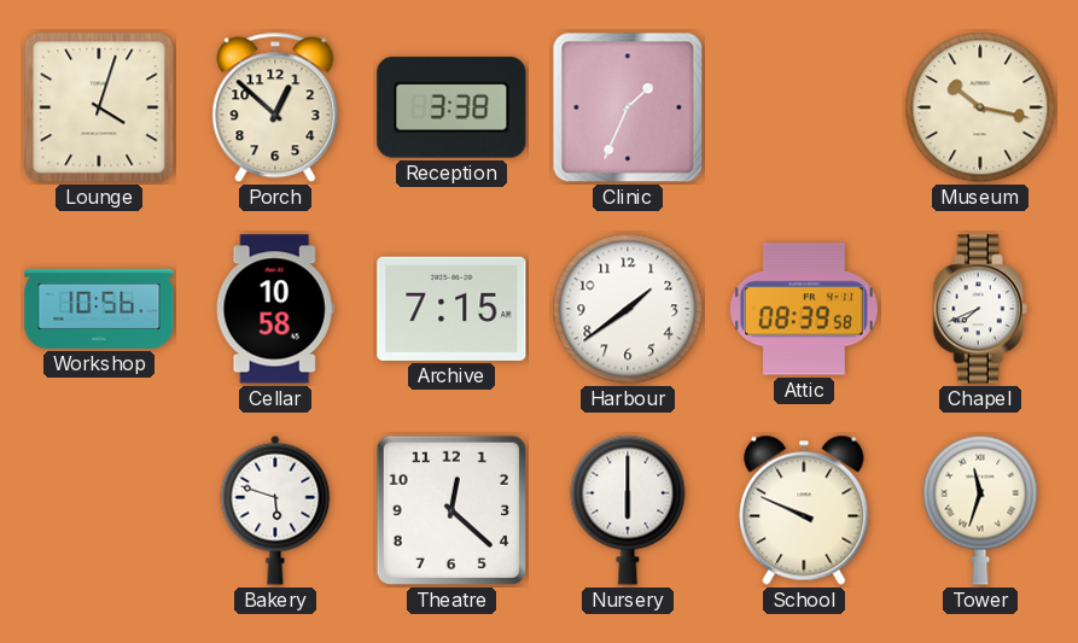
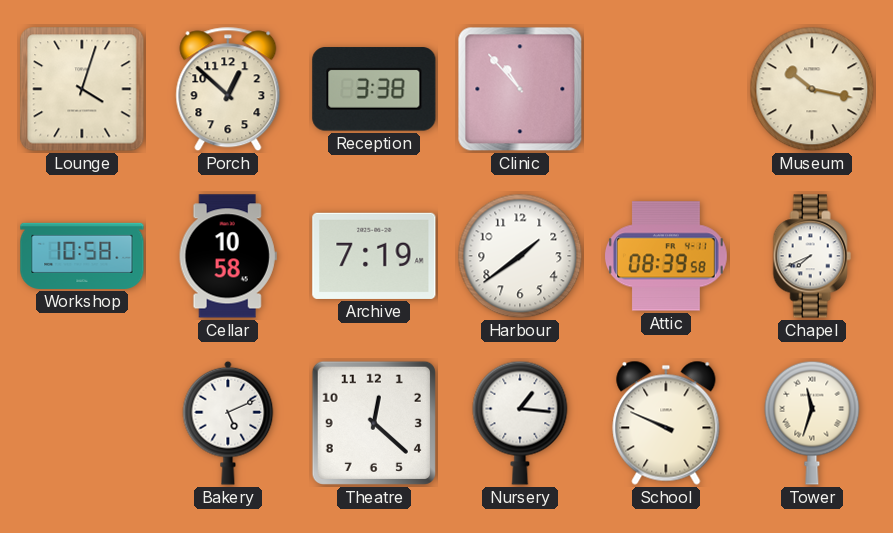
Clinic: 1:34 -> 10:53 (520, 89)
Workshop: 10:56 -> 10:58 (82, 256)
Archive: 7:15 -> 7:19 (374, 256)
Bakery: 5:48 -> 5:11 (228, 423)
Nursery: 6:00 -> 1:16 (520, 423)
